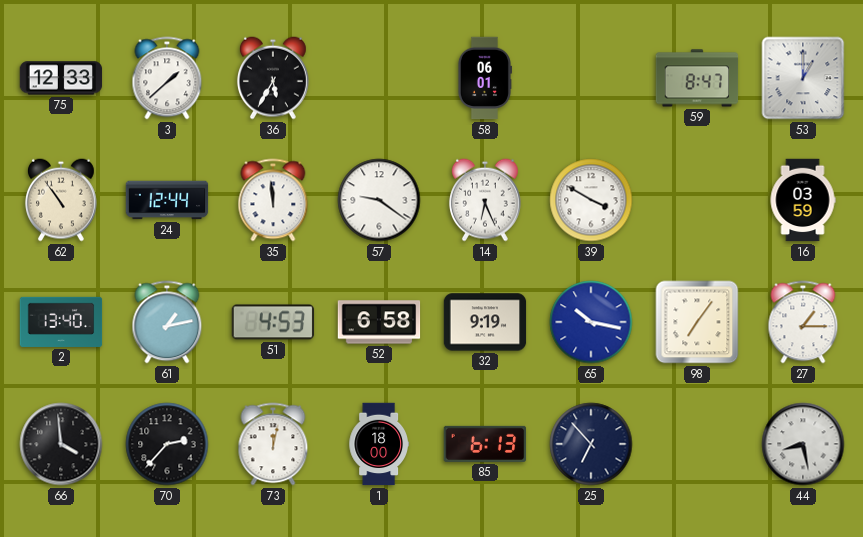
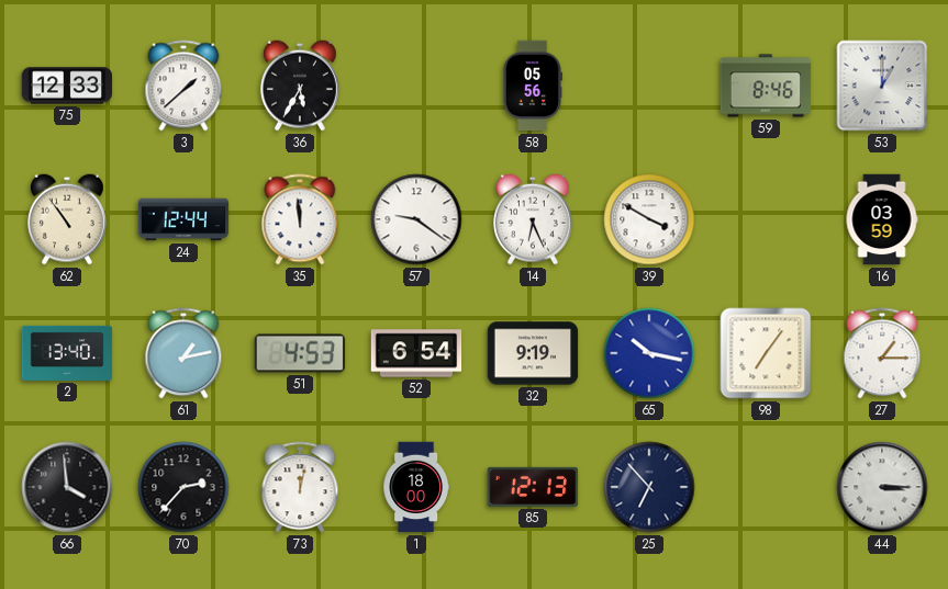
58: 06:01 -> 05:56 (532, 86)
59: 8:47 -> 8:46 (766, 86)
52: 6:58 -> 6:54 (416, 353)
85: 6:13 -> 12:13 (533, 487)
44: 8:28 -> 3:15 (882, 487)
